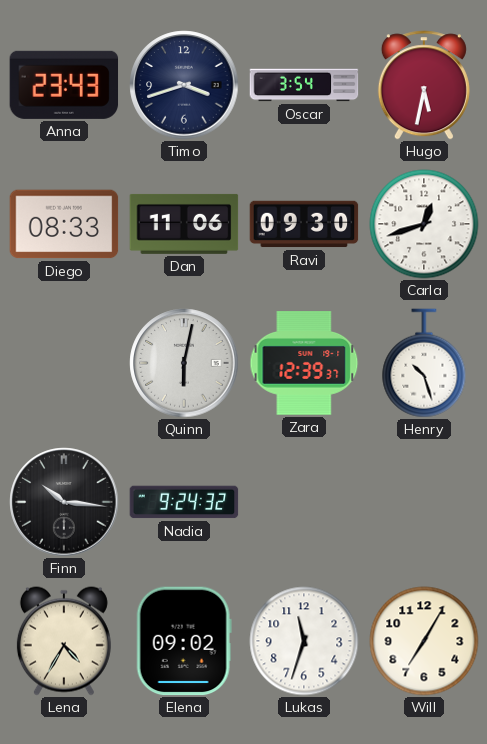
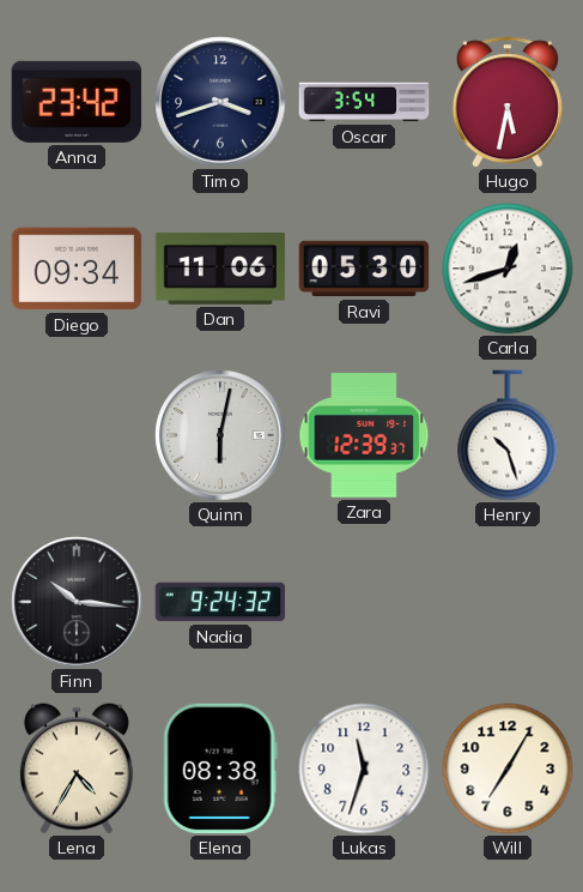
Anna: 23:43 -> 23:42 (77, 102)
Diego: 08:33 -> 09:34 (77, 269)
Ravi: 09:30 -> 05:30 (364, 269)
Elena: 09:02 -> 08:38 (220, 769)
